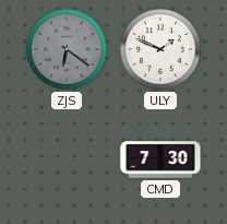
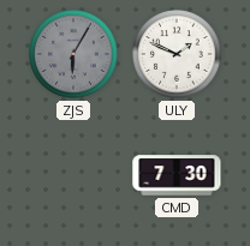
ZJS: 6:21 -> 6:05 (75, 55)
